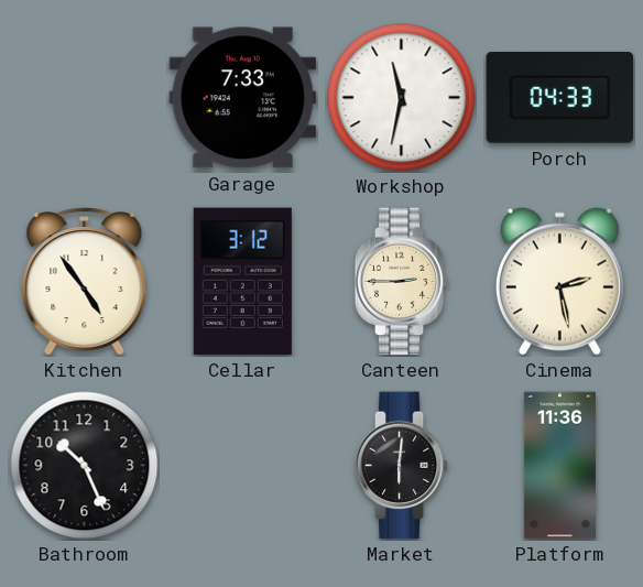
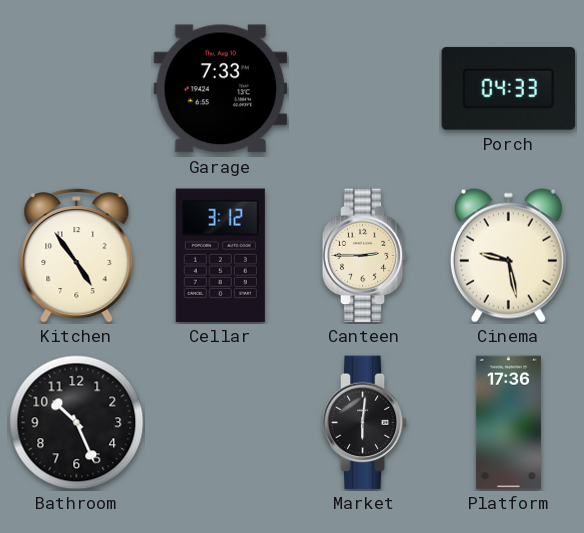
Workshop: 11:32 -> none (402, 98)
Cinema: 2:28 -> 9:28 (508, 255)
Platform: 11:36 -> 17:36 (508, 423)
